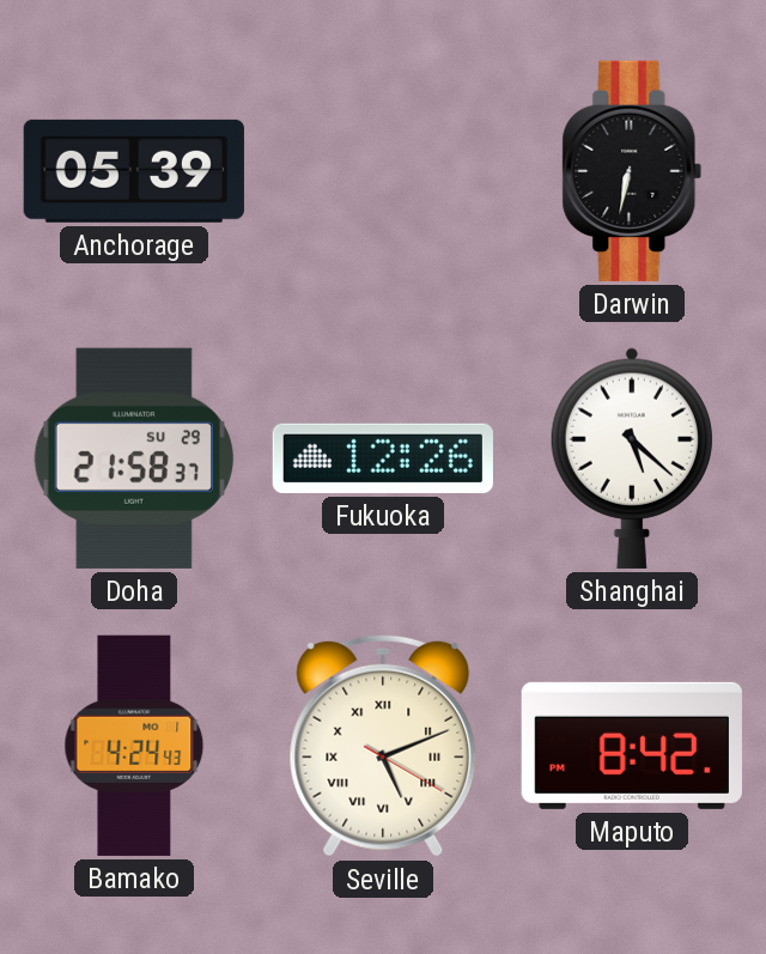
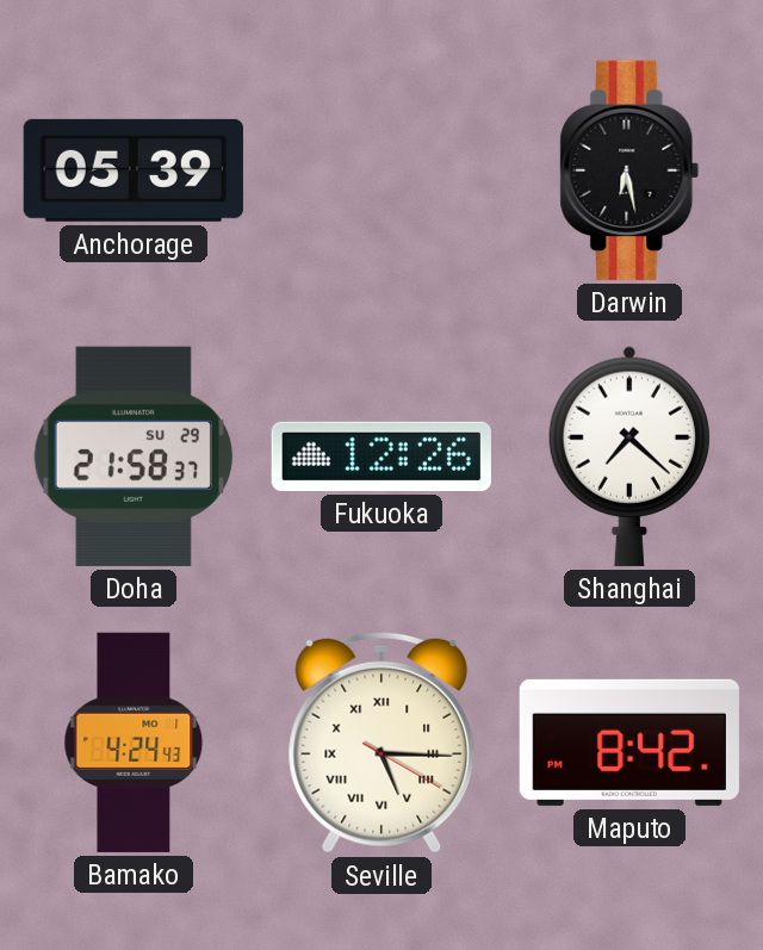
Darwin: 6:32 -> 6:28 (629, 170)
Shanghai: 5:22 -> 7:22 (629, 457)
Seville: 5:11 -> 5:15 (381, 743)
